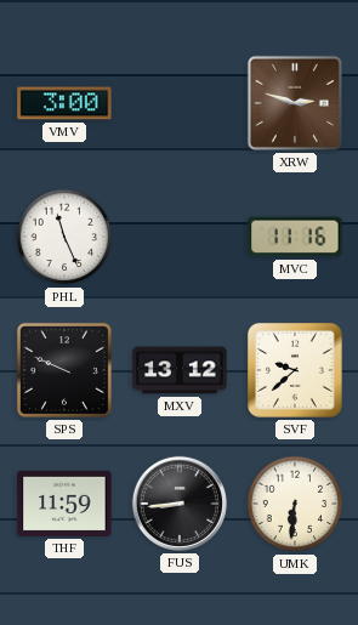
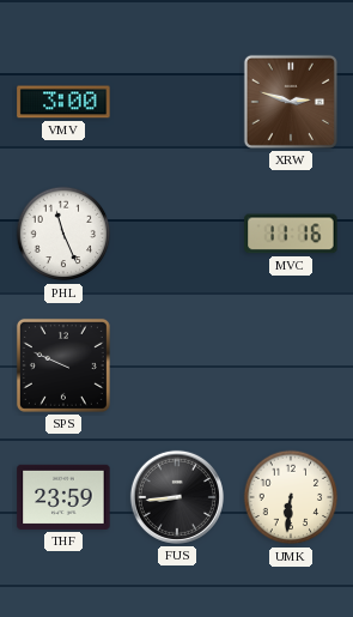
MXV: 13:12 -> none (180, 370)
SVF: 9:38 -> none (296, 371)
THF: 11:59 -> 23:59 (63, 497)
